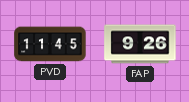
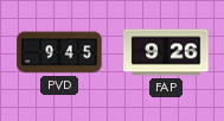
PVD: 11:45 -> 9:45 (59, 52)
